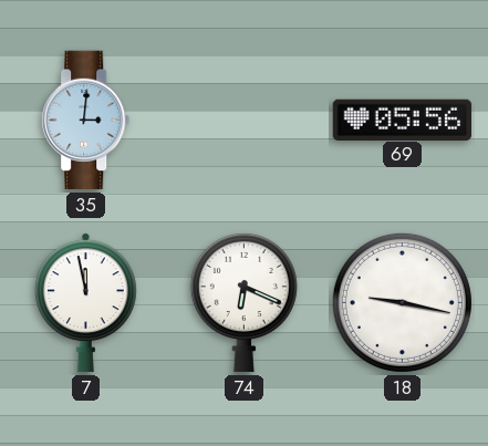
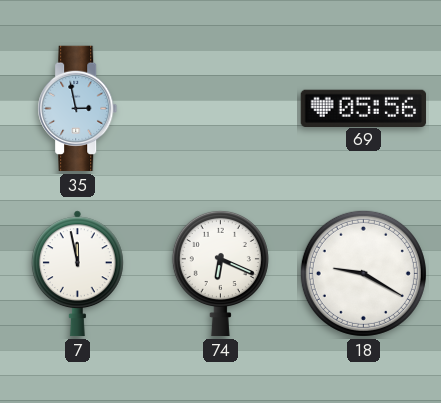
35: 3:01 -> 2:58 (78, 109)
18: 9:17 -> 9:20 (363, 273)
